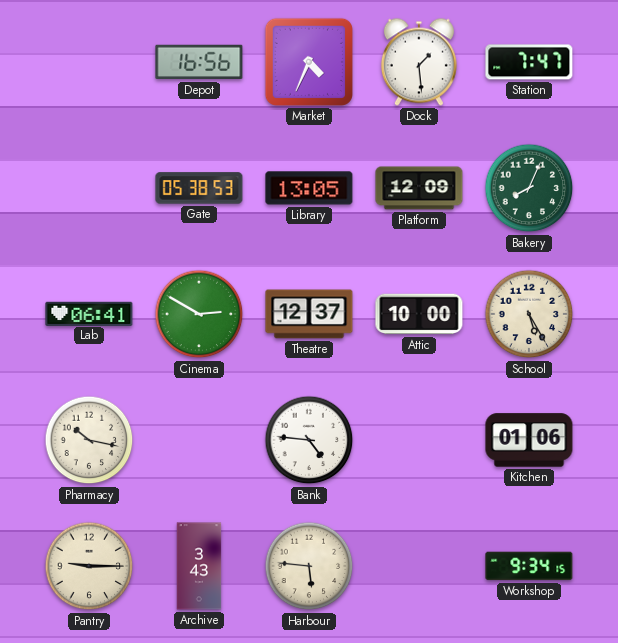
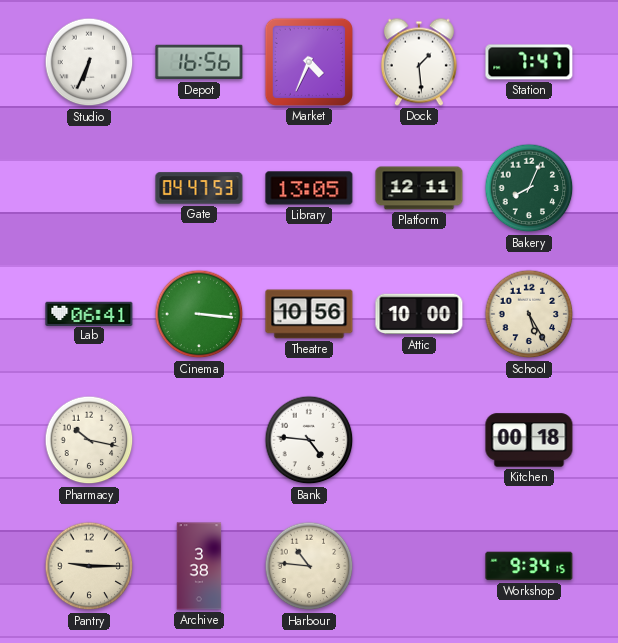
Studio: none -> 6:34 (89, 62)
Gate: 05:38 -> 04:47 (199, 188)
Platform: 12:09 -> 12:11 (419, 188)
Cinema: 2:50 -> 3:16 (199, 314)
Theatre: 12:37 -> 10:56 (309, 314)
Kitchen: 01:06 -> 00:18 (529, 440)
Archive: 3:43 -> 3:38 (199, 566)
Harbour: 5:46 -> 10:46 (309, 566)
